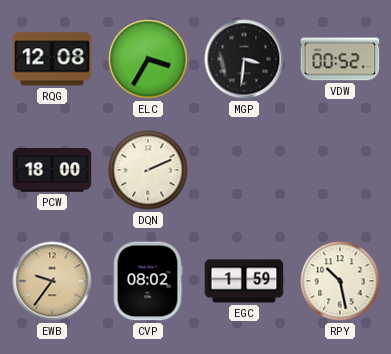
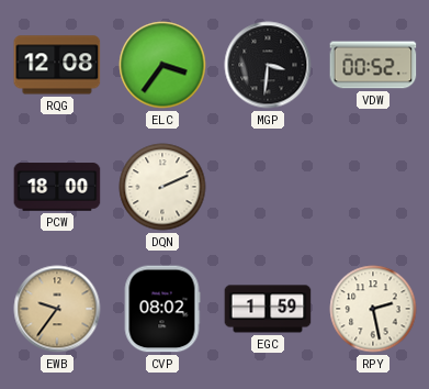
ELC: 3:35 -> 3:36 (162, 65)
RPY: 10:28 -> 2:28 (373, 309)
